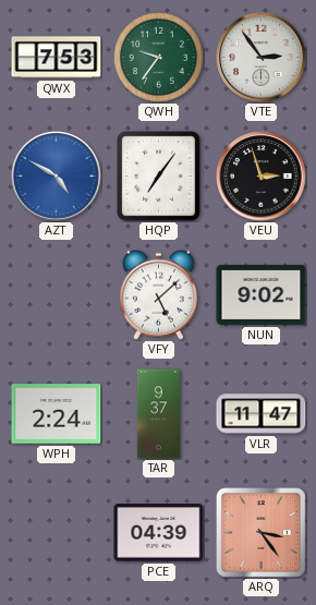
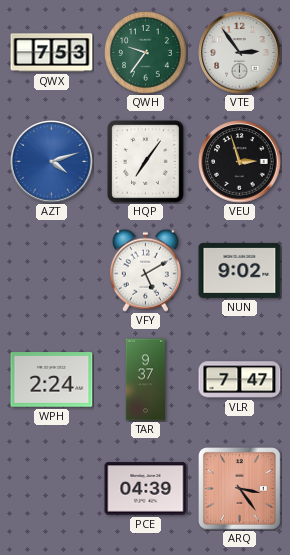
AZT: 4:50 -> 4:12 (52, 162)
VFY: 5:08 -> 5:10 (145, 270)
VLR: 11:47 -> 7:47 (240, 380)
